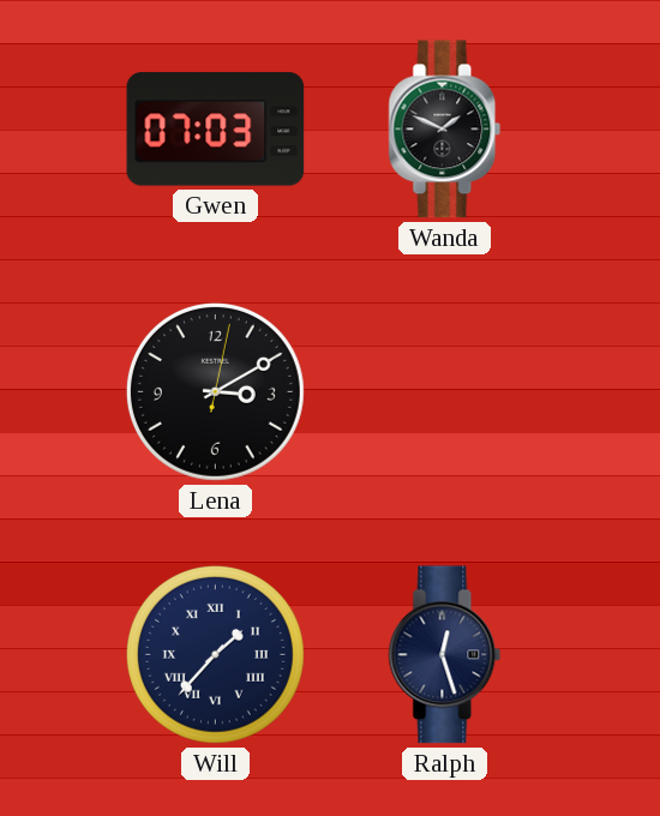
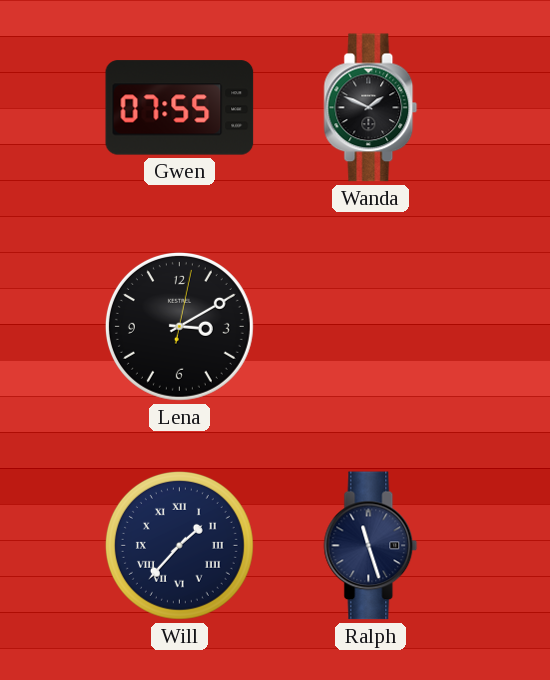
Gwen: 07:03 -> 07:55 (180, 108)
Ralph: 12:27 -> 11:27 (371, 546)
